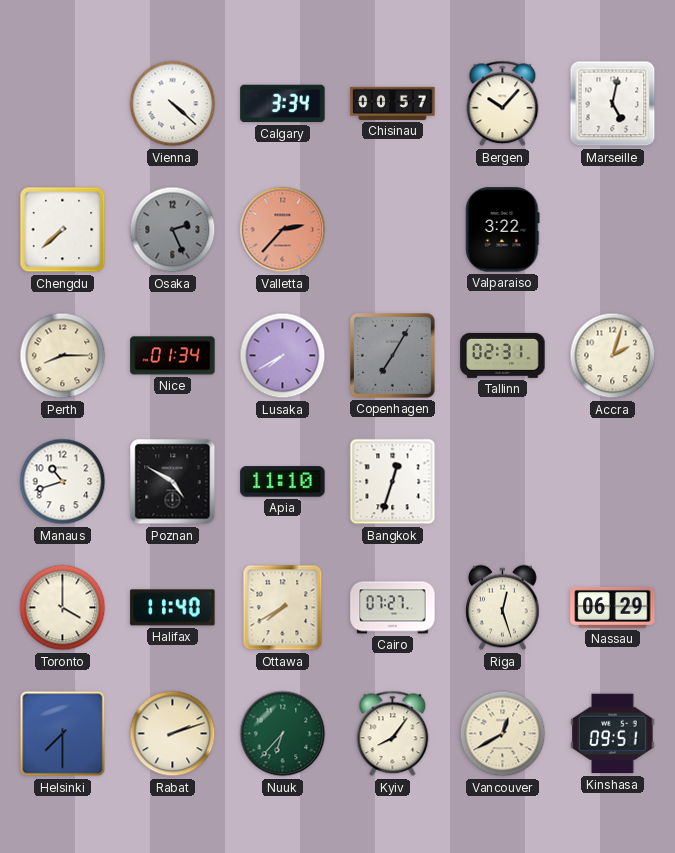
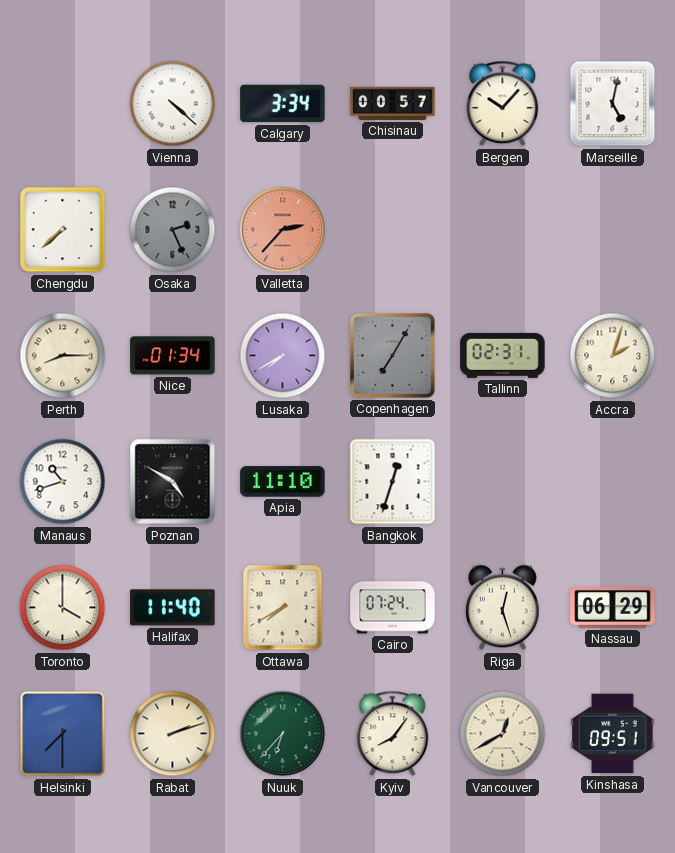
Valparaiso: 3:22 -> none (503, 230)
Cairo: 07:27 -> 07:24 (393, 608)
